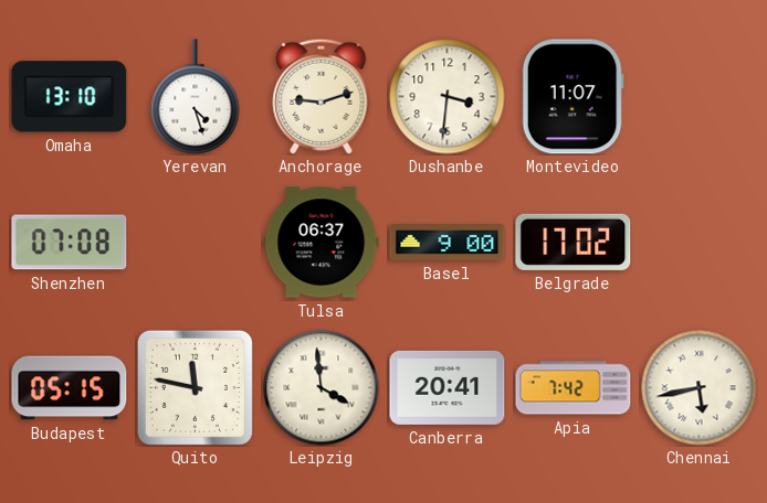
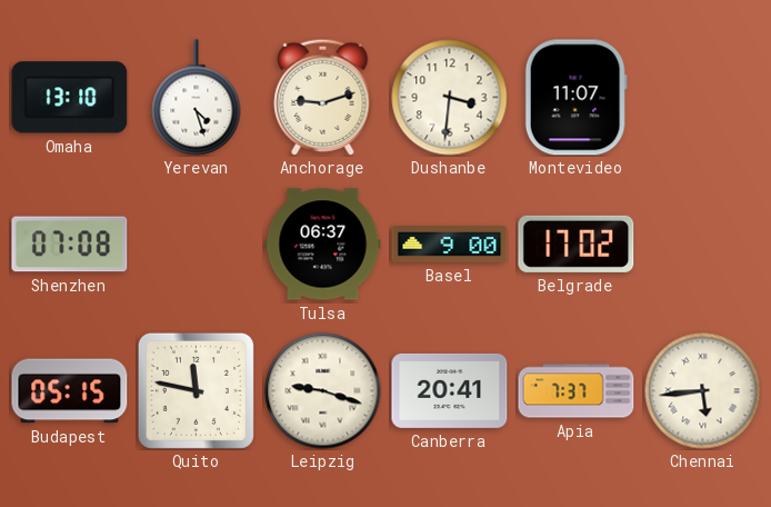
Leipzig: 3:59 -> 9:18 (323, 391)
Apia: 7:42 -> 7:37 (577, 391)
Chennai: 5:43 -> 5:44 (703, 391)
